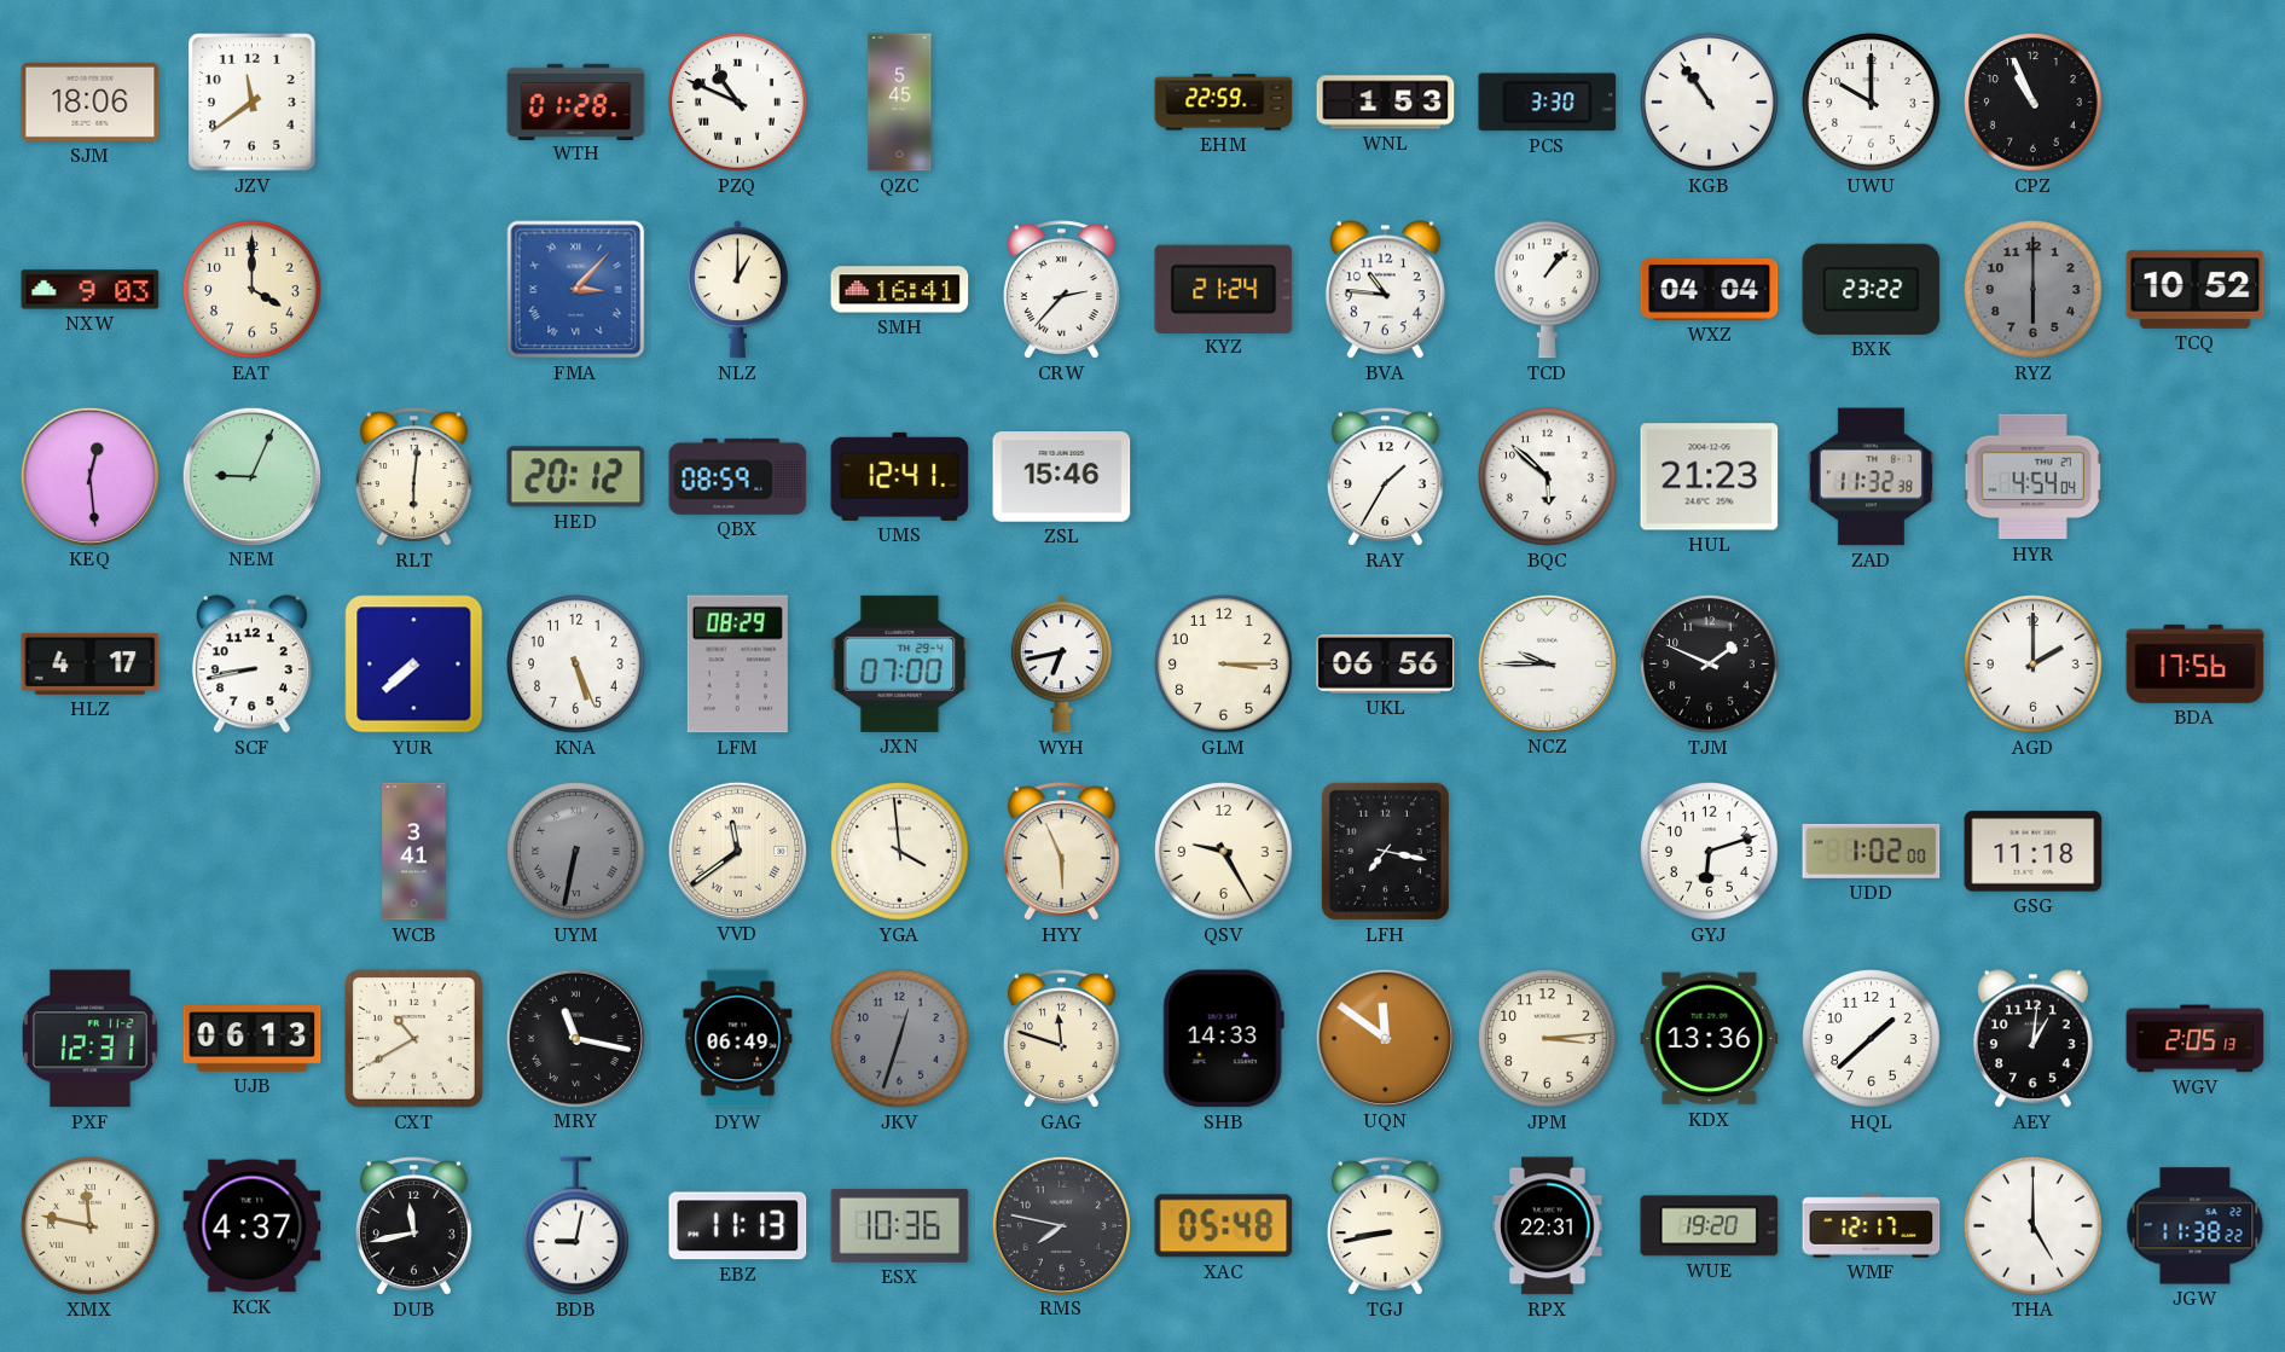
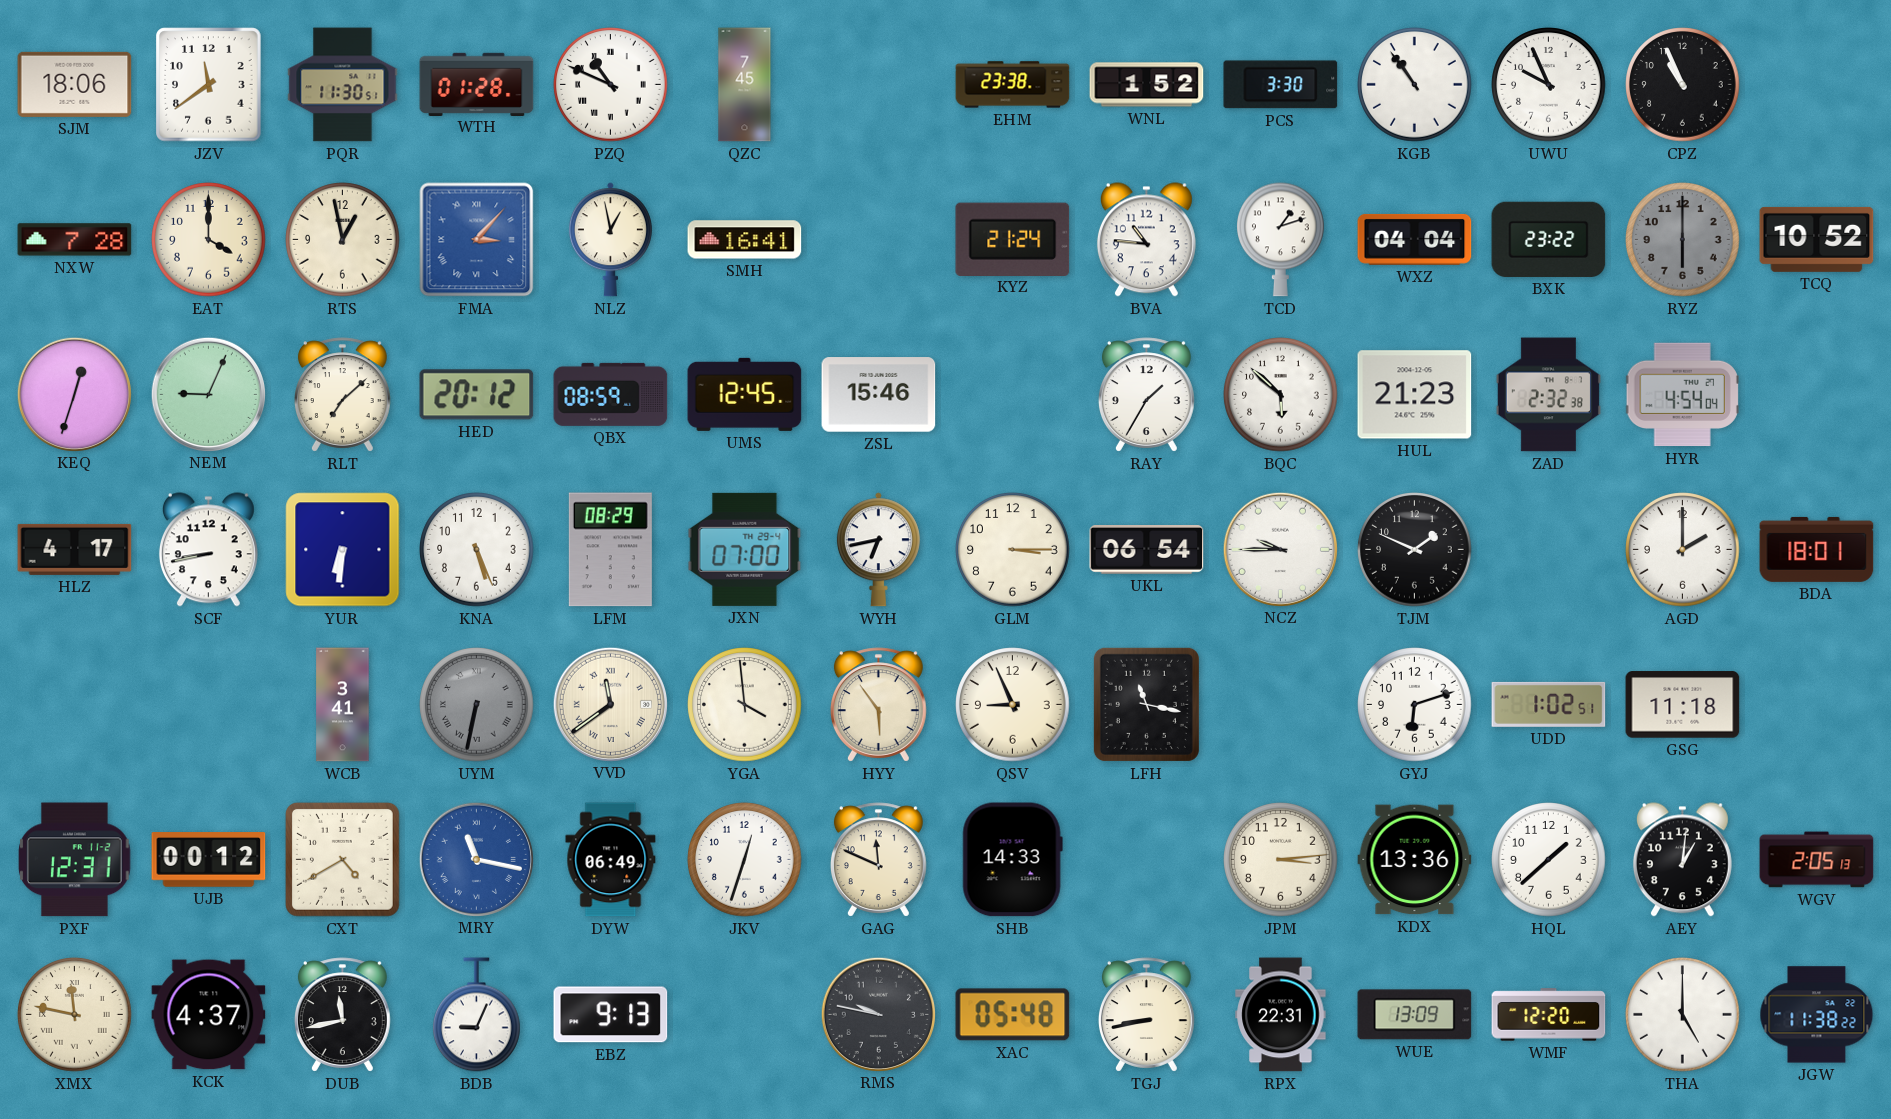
PQR: none -> 11:30 (343, 85)
QZC: 5:45 -> 7:45 (745, 85)
EHM: 22:59 -> 23:38 (1013, 85)
WNL: 1:53 -> 1:52 (1147, 85)
UWU: 10:00 -> 9:56 (1549, 85)
NXW: 9:03 -> 7:28 (75, 240)
RTS: none -> 12:58 (343, 240)
NLZ: 1:00 -> 12:58 (610, 240)
CRW: 2:37 -> none (1061, 290)
TCD: 1:07 -> 1:12 (1281, 240)
KEQ: 12:29 -> 12:33 (74, 394)
RLT: 6:01 -> 7:08 (342, 395)
UMS: 12:41 -> 12:45 (745, 394)
ZAD: 11:32 -> 2:32 (1548, 395)
YUR: 7:38 -> 6:31 (343, 550)
UKL: 06:56 -> 06:54 (1147, 550)
BDA: 17:56 -> 18:01 (1817, 549)
HYY: 5:56 -> 5:54 (878, 705)
QSV: 9:25 -> 8:56 (1013, 705)
LFH: 7:17 -> 11:17 (1146, 704)
UDD: 1:02:00 -> 1:02:51 (1549, 704)
UJB: 06:13 -> 00:12 (209, 860)
CXT: 10:40 -> 4:40 (342, 859)
MRY dial: black -> blue (476, 859)
JKV dial: grey -> white (745, 860)
GAG: 11:48 -> 11:49 (878, 860)
UQN: 11:51 -> none (1385, 1038)
BDB: 9:02 -> 9:04 (477, 1015)
EBZ: 11:13 -> 9:13 (611, 1015)
ESX: 10:36 -> none (900, 1225)
RMS: 7:47 -> 9:47 (878, 1014)
WUE: 19:20 -> 13:09 (1415, 1015)
WMF: 12:17 -> 12:20 (1549, 1015)
